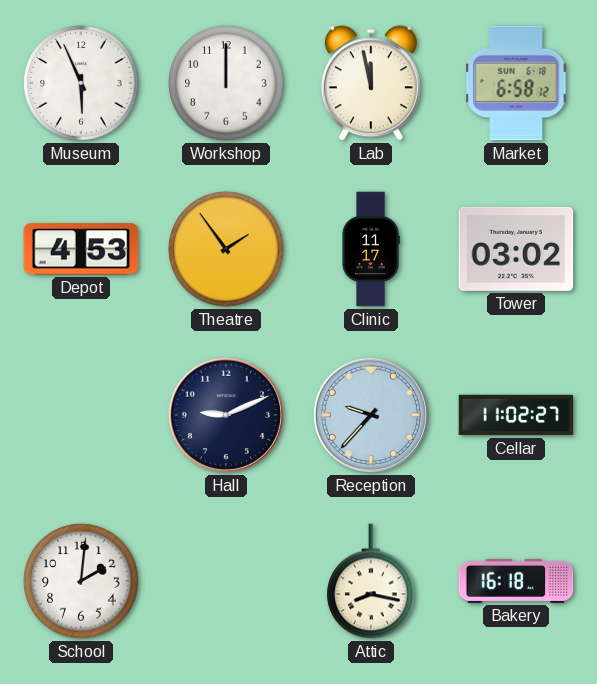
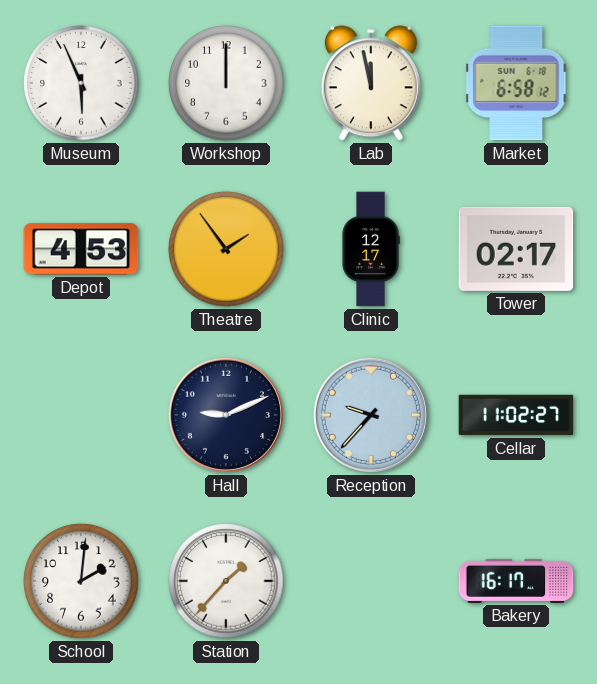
Clinic: 11:17 -> 12:17 (371, 249)
Tower: 03:02 -> 02:17 (516, 249)
Station: none -> 1:37 (226, 581)
Attic: 8:17 -> none (371, 581)
Bakery: 16:18 -> 16:17 (516, 581)
